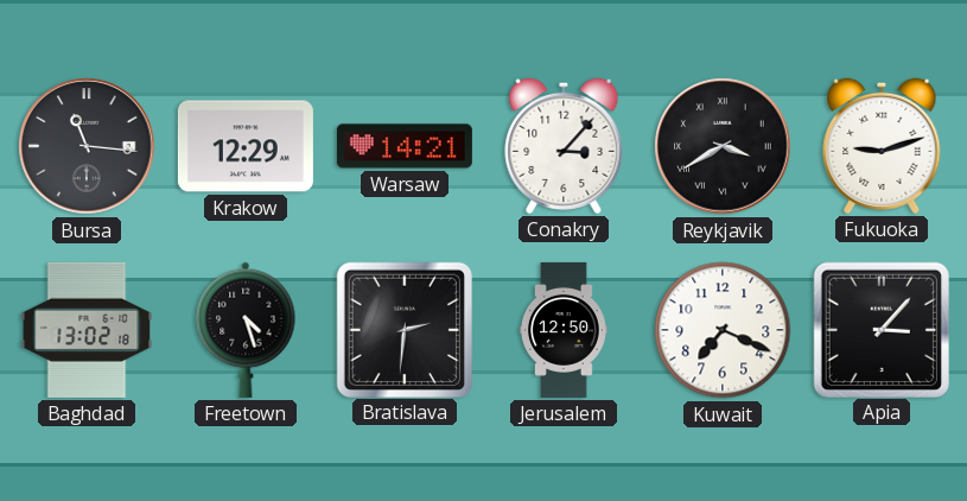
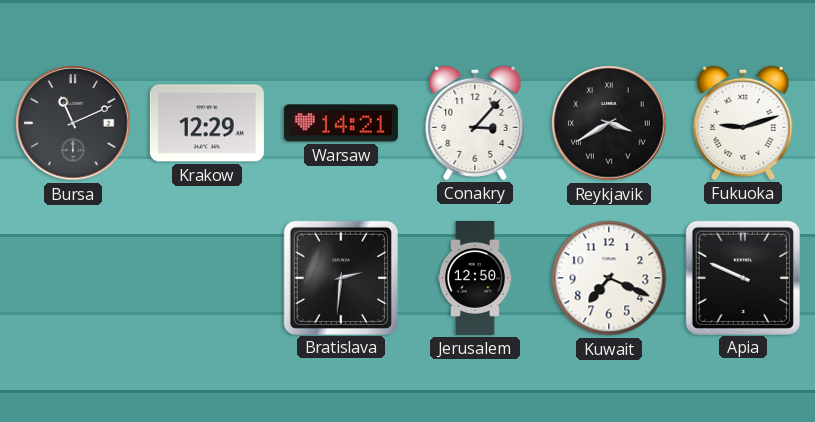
Bursa: 11:16 -> 11:11 (73, 123)
Baghdad: 13:02 -> none (87, 330)
Freetown: 4:27 -> none (246, 330)
Apia: 3:07 -> 9:49 (742, 277)
